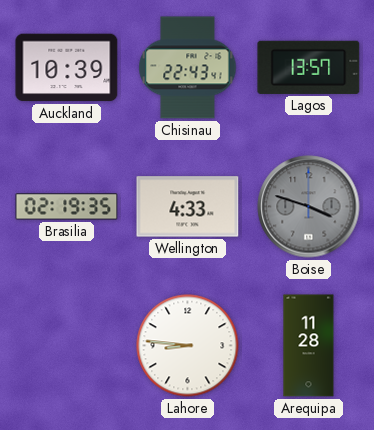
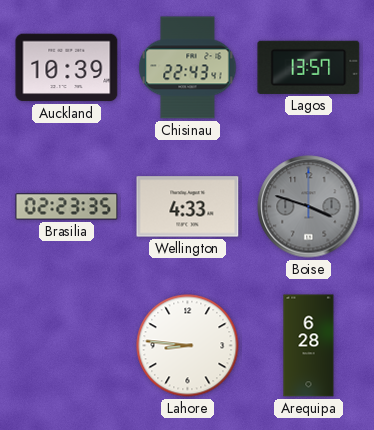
Brasilia: 02:19 -> 02:23 (67, 207)
Arequipa: 11:28 -> 6:28 (309, 346)
